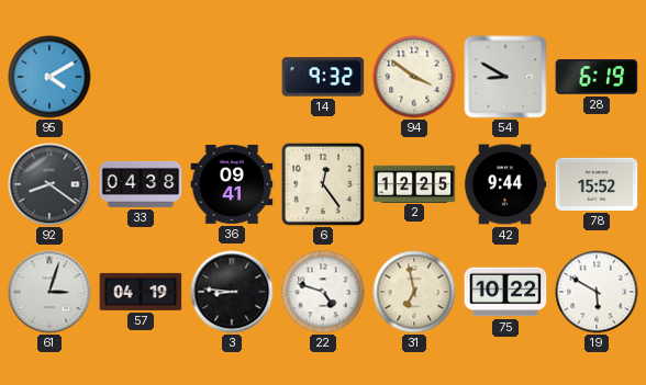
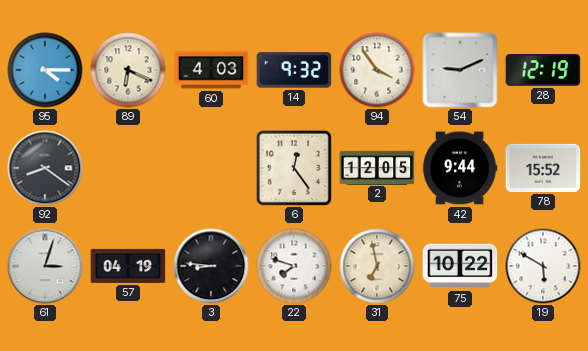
95: 4:10 -> 4:15 (45, 70)
89: none -> 6:19 (128, 70)
60: none -> 4:03 (211, 70)
94: 3:51 -> 3:54 (377, 70)
54: 8:50 -> 9:11 (460, 70)
28: 6:19 -> 12:19 (543, 70)
33: 04:38 -> none (141, 184)
36: 09:41 -> none (232, 184)
2: 12:25 -> 12:05 (377, 167)
22: 4:48 -> 7:48 (294, 266)
